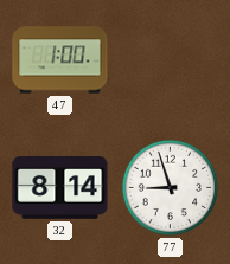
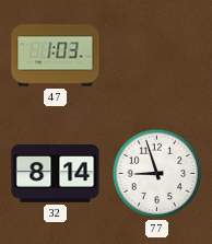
47: 1:00 -> 1:03 (56, 56)
